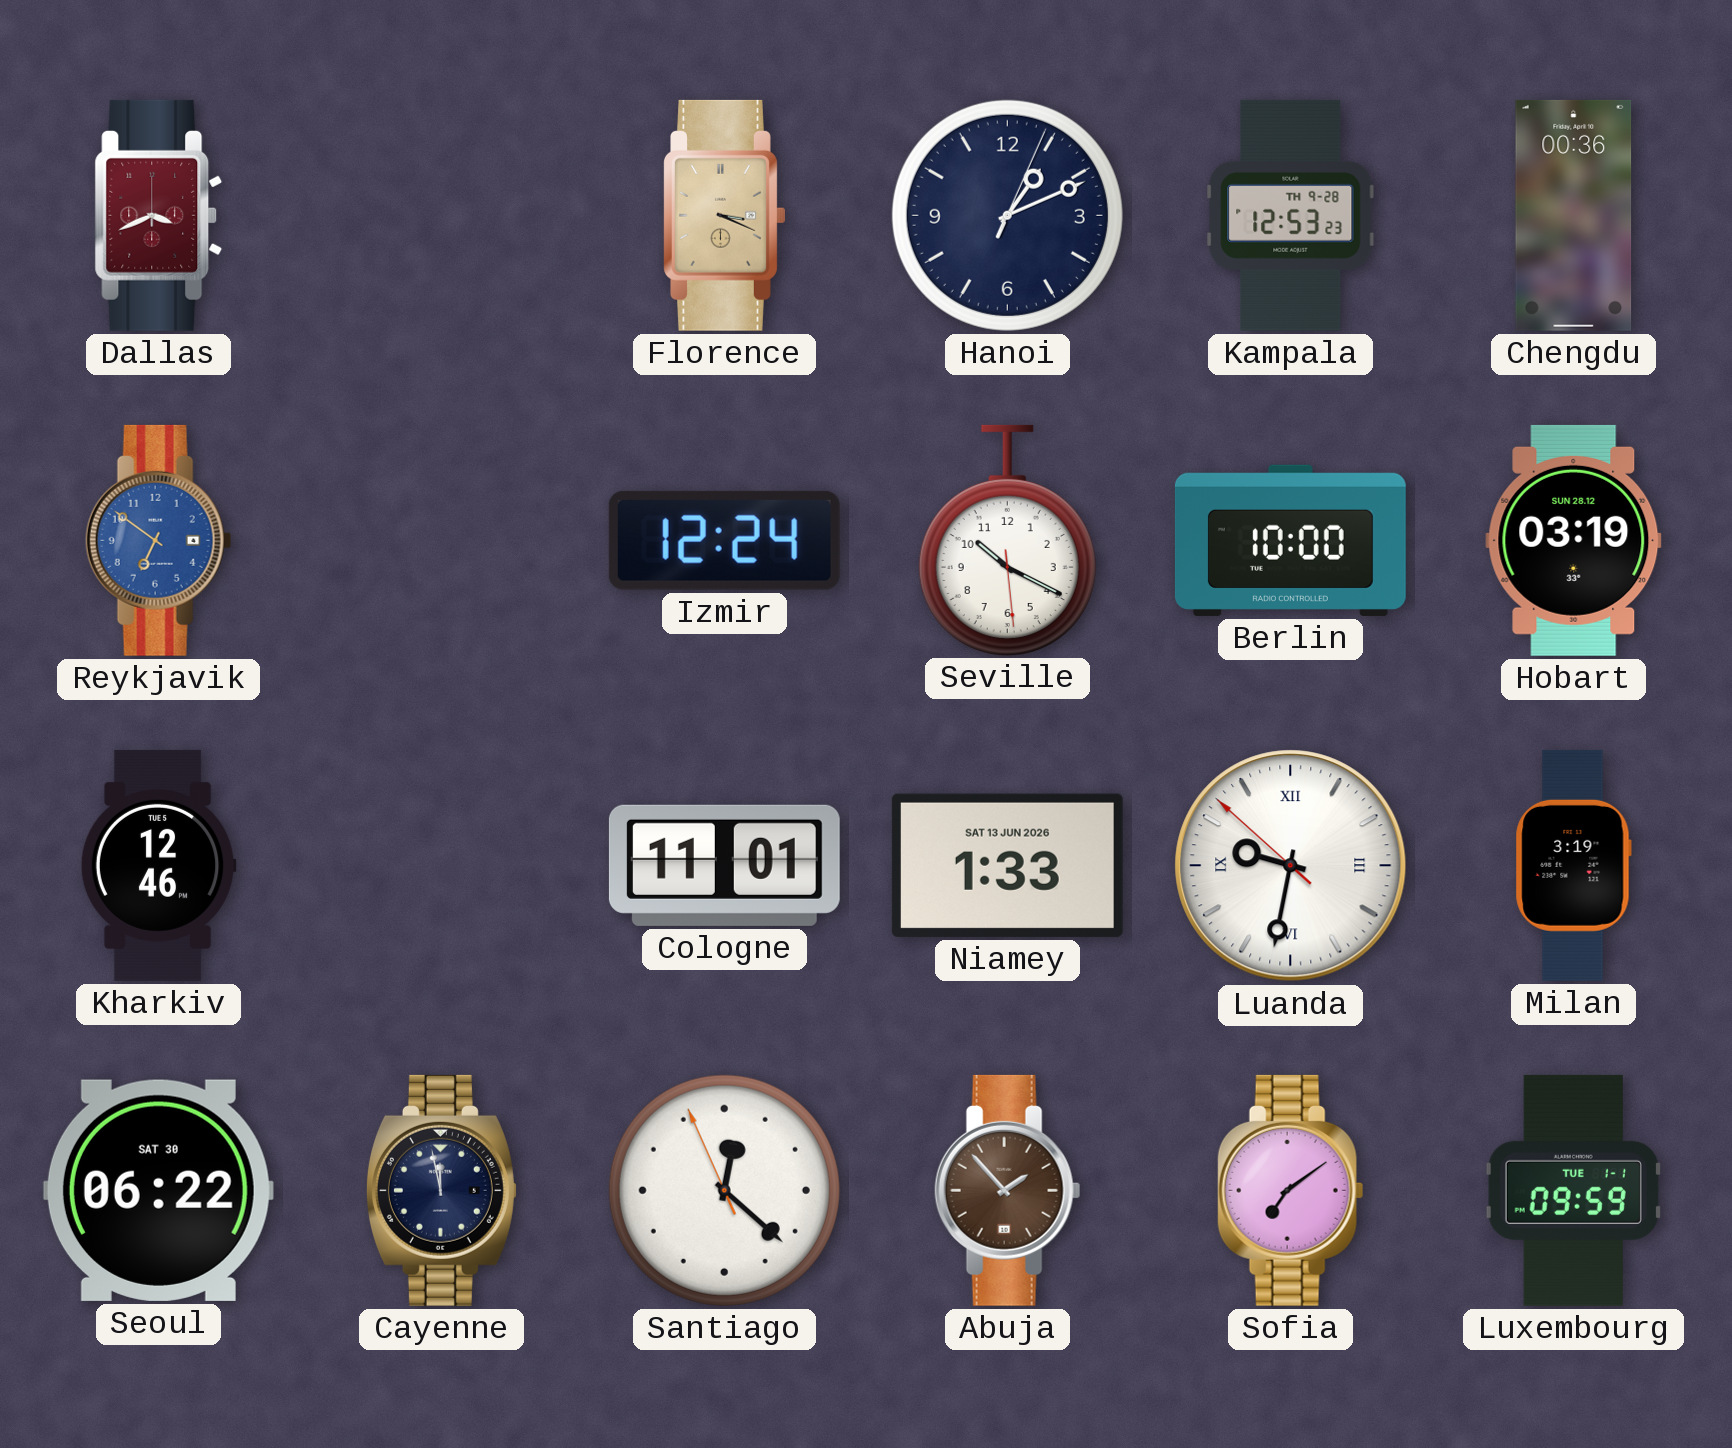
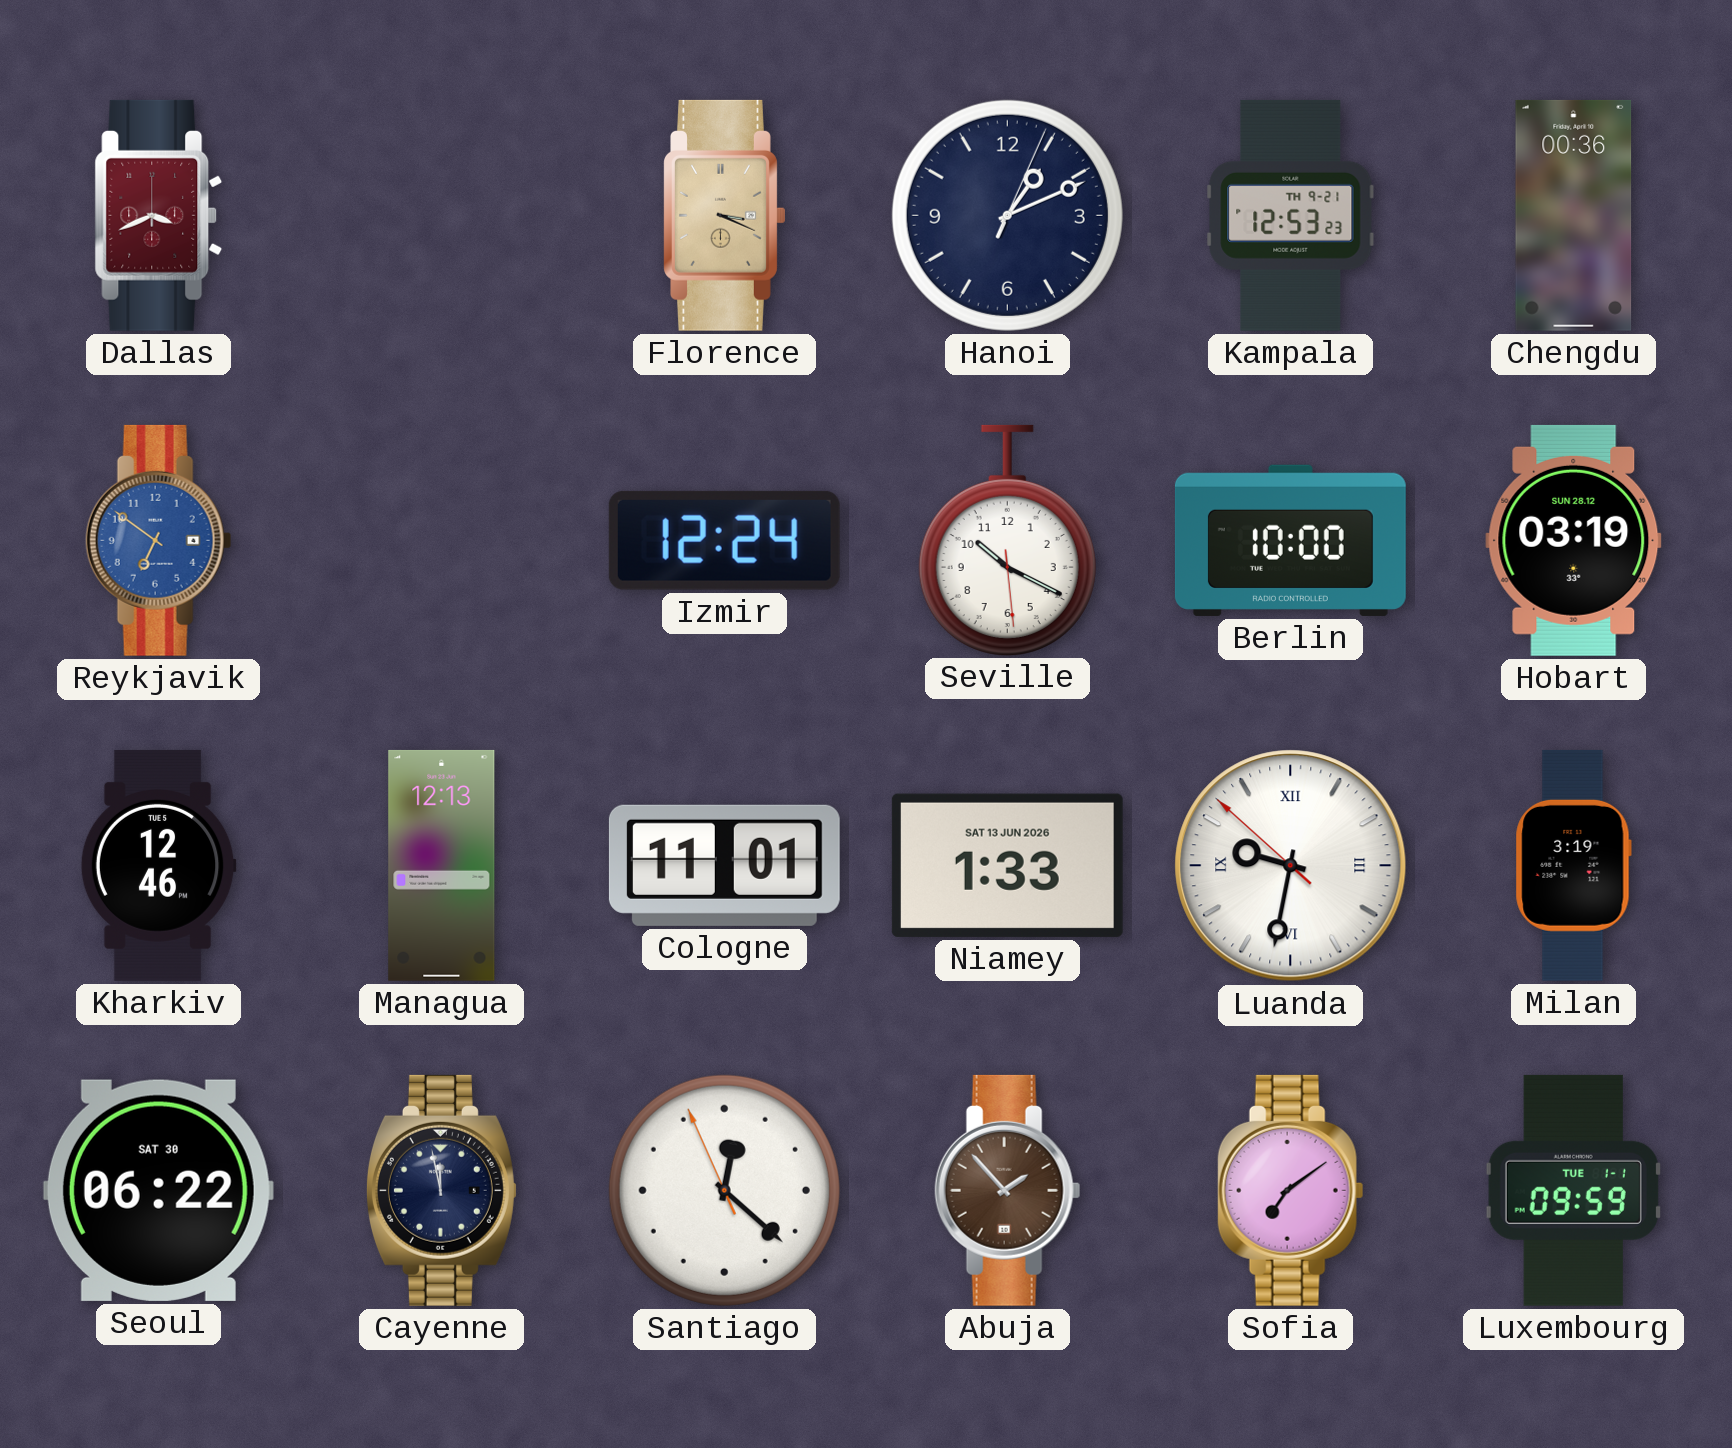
Kampala date: TH 9-28 -> TH 9-21 (1291, 215)
Managua: none -> 12:13 (442, 865)
